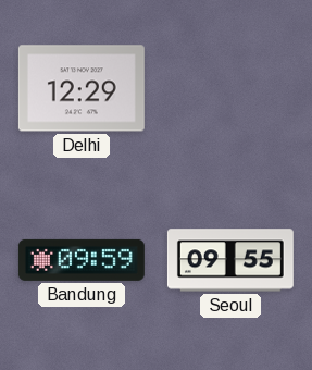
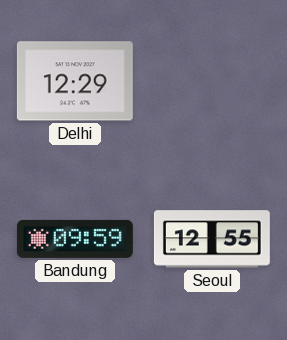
Seoul: 09:55 -> 12:55 (212, 239)
